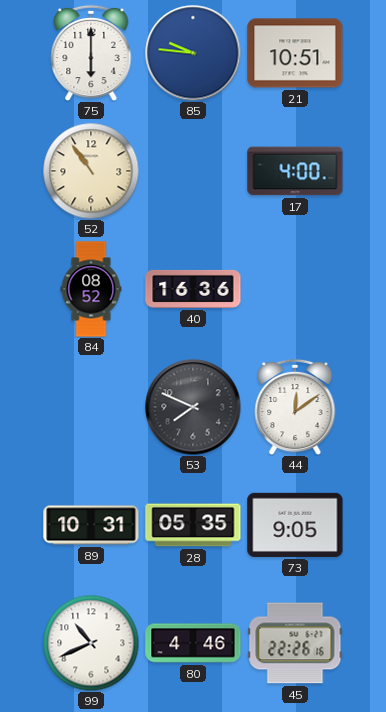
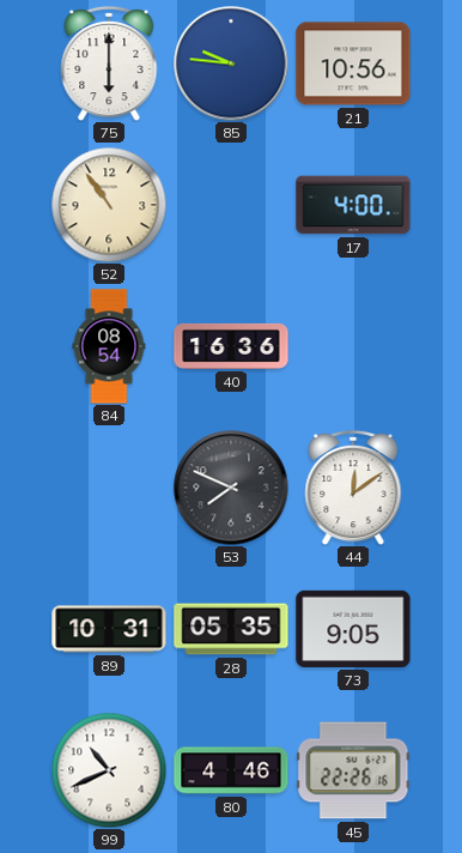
21: 10:51 -> 10:56 (353, 63)
84: 08:52 -> 08:54 (109, 346)
